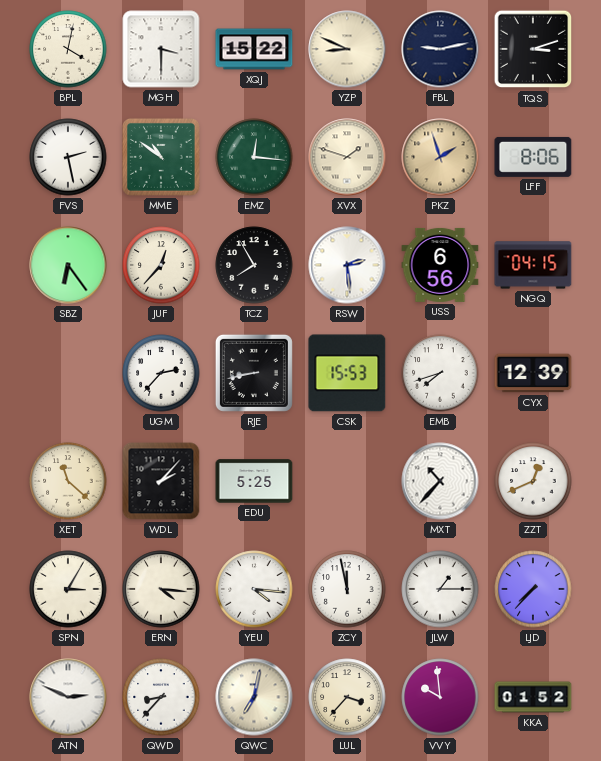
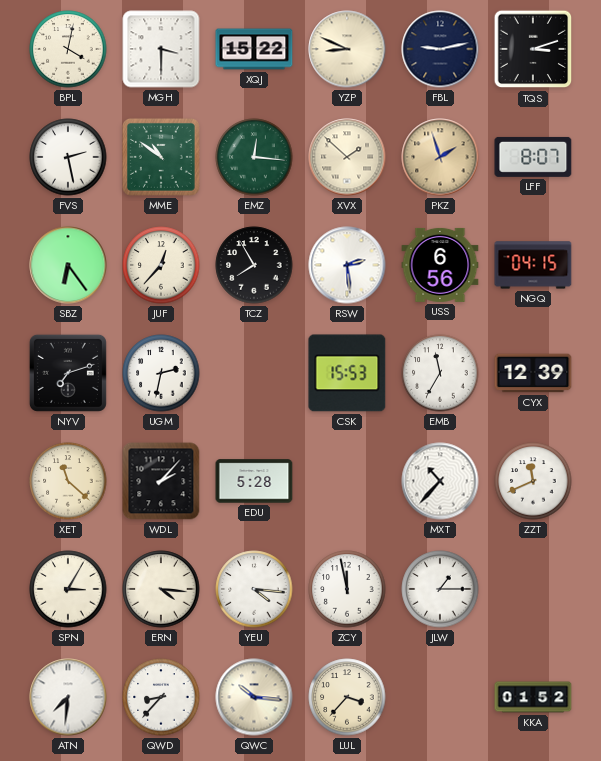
XVX: 1:48 -> 1:52 (347, 157)
LFF: 8:06 -> 8:07 (533, 157)
NYV: none -> 7:12 (68, 373)
UGM: 2:37 -> 2:32 (161, 373)
RJE: 8:43 -> none (254, 373)
EMB: 7:42 -> 11:35 (440, 373)
EDU: 5:25 -> 5:28 (254, 481)
ZZT: 12:41 -> 11:41 (533, 481)
LJD: 7:37 -> none (533, 589)
ATN: 2:49 -> 7:31 (68, 697)
QWC: 7:02 -> 10:16 (254, 697)
VVY: 9:59 -> none (440, 697)
